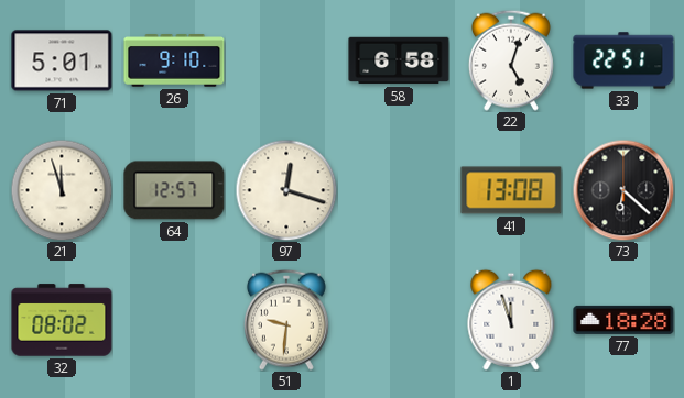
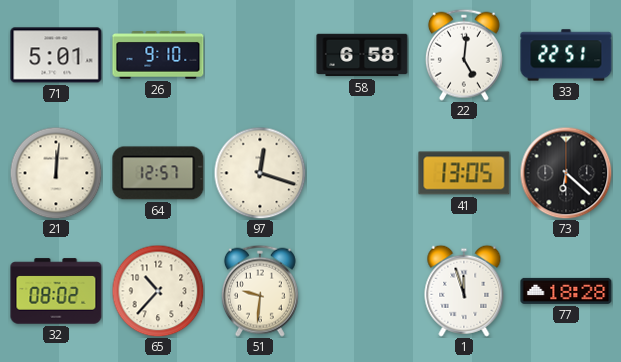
22: 5:03 -> 5:01 (464, 55)
21: 11:57 -> 12:01 (56, 173)
41: 13:08 -> 13:05 (464, 173)
65: none -> 10:37 (158, 291)
